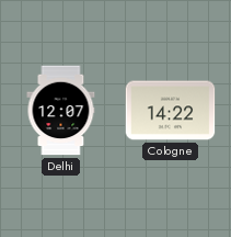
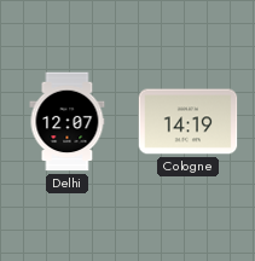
Cologne: 14:22 -> 14:19 (189, 122)
